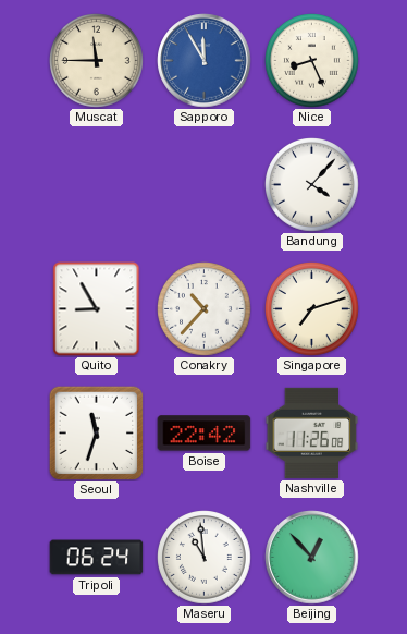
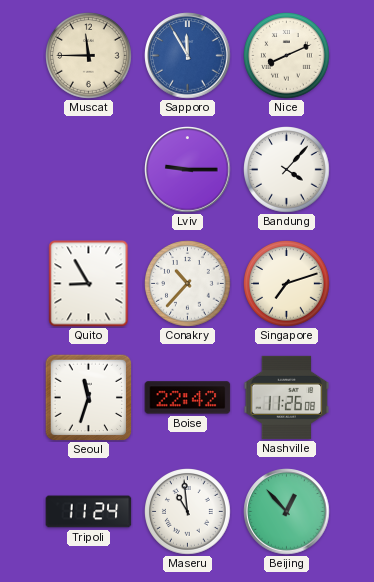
Nice: 8:26 -> 8:11 (287, 56)
Lviv: none -> 9:15 (188, 170)
Tripoli: 06:24 -> 11:24 (89, 512)
